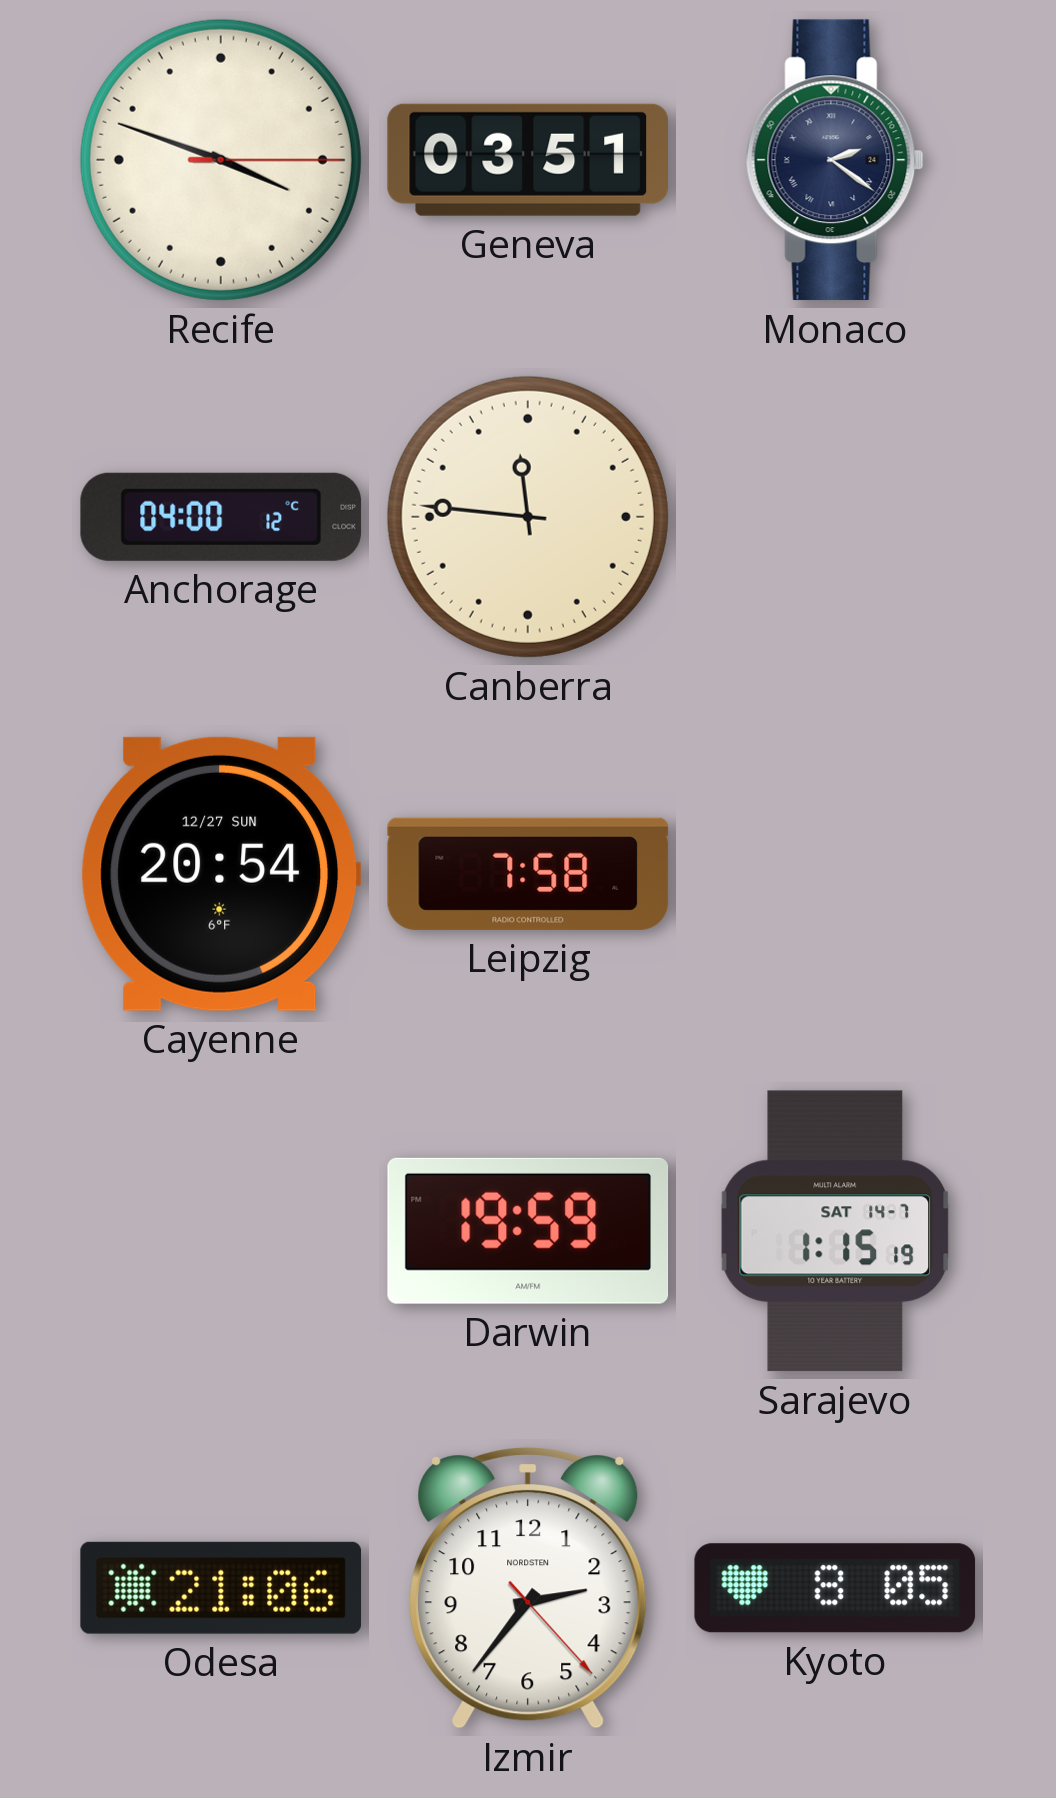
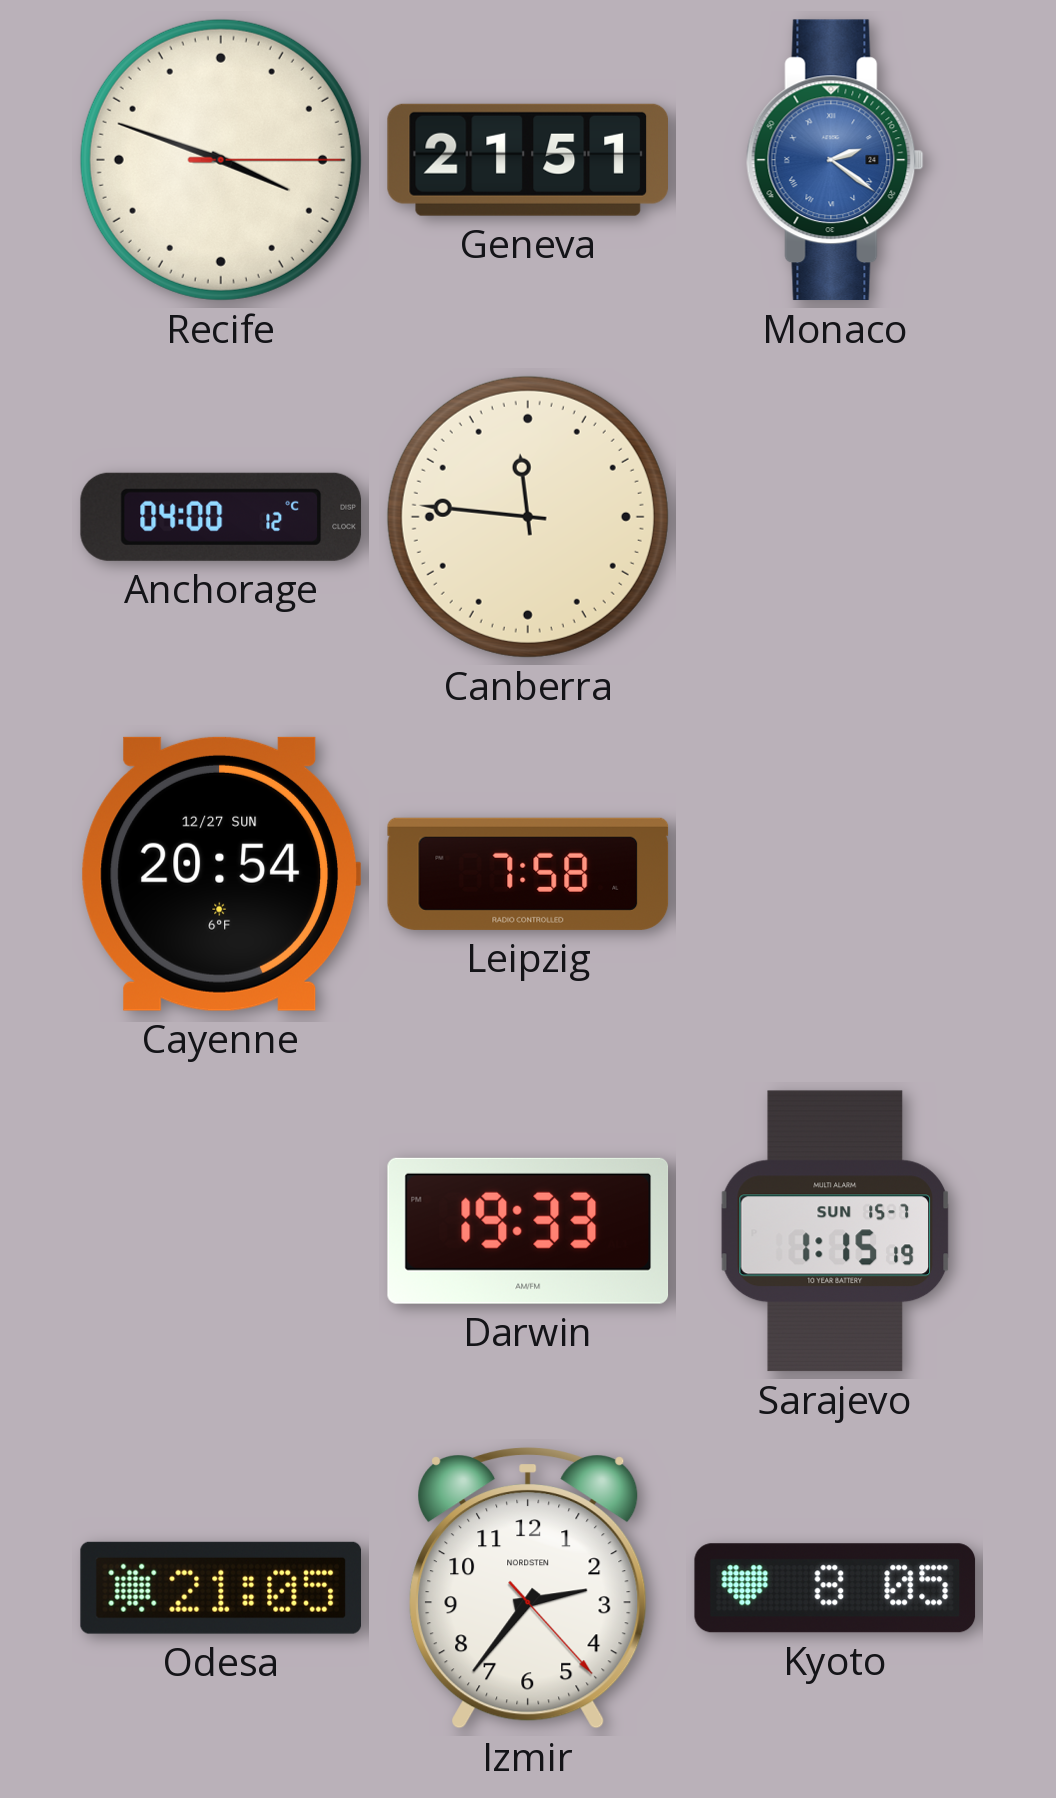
Geneva: 03:51 -> 21:51 (527, 160)
Monaco dial: navy -> blue (835, 160)
Darwin: 19:59 -> 19:33 (528, 1231)
Sarajevo date: SAT 14-7 -> SUN 15-7 (835, 1231)
Odesa: 21:06 -> 21:05 (220, 1588)
